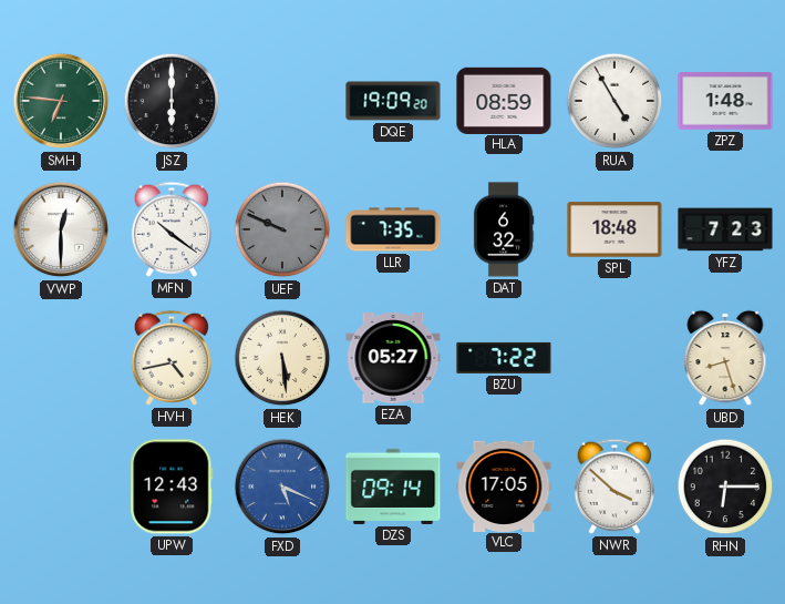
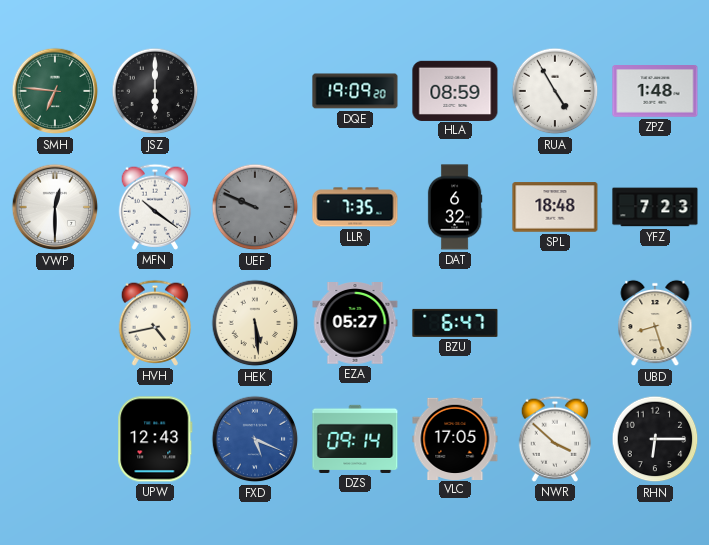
BZU: 7:22 -> 6:47 (455, 323)
